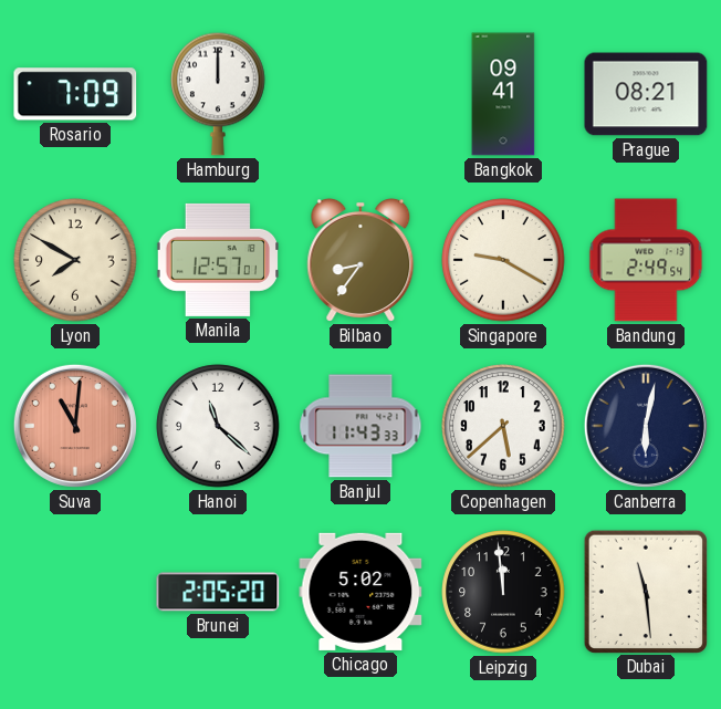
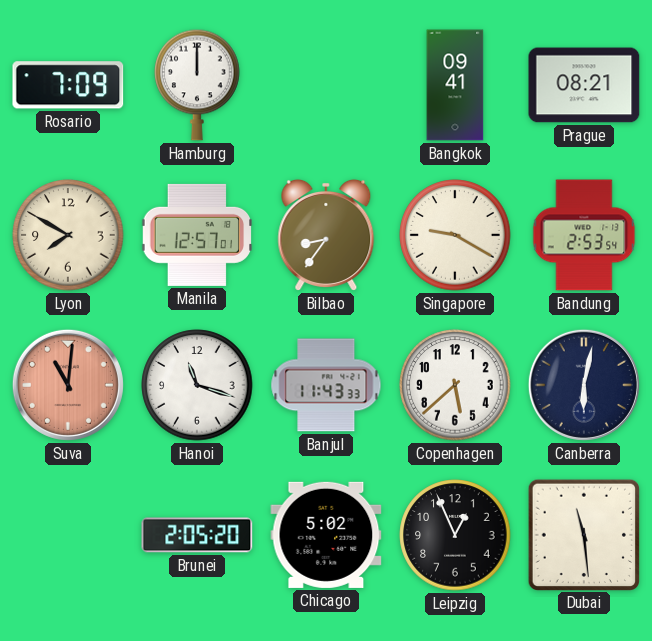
Bandung: 2:49 -> 2:53 (584, 235)
Hanoi: 11:22 -> 11:18 (197, 385)
Leipzig: 11:59 -> 12:56 (455, 535)
